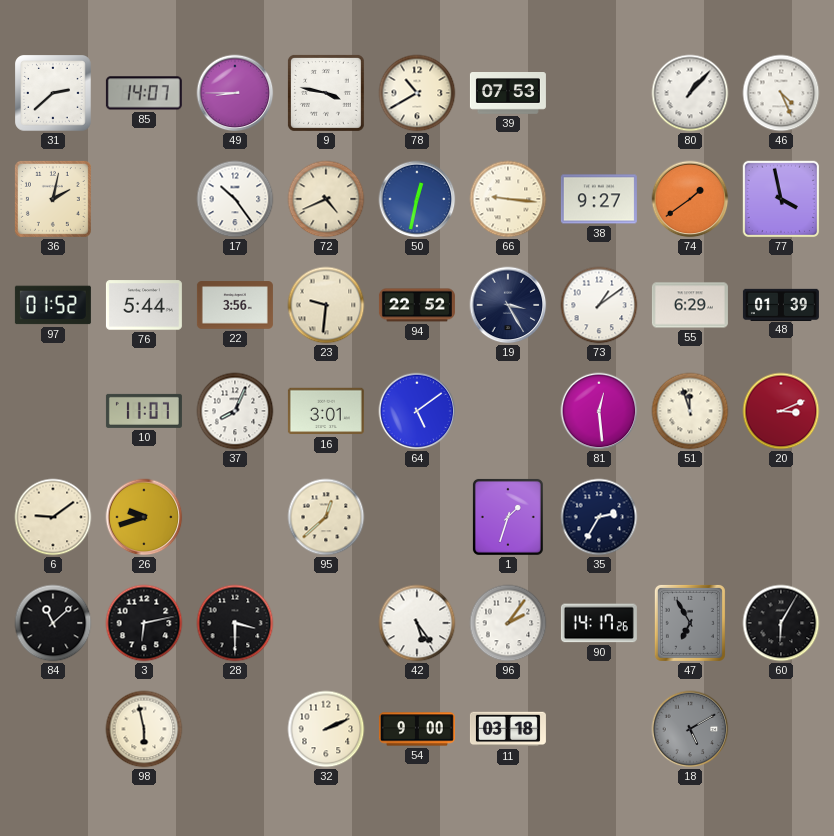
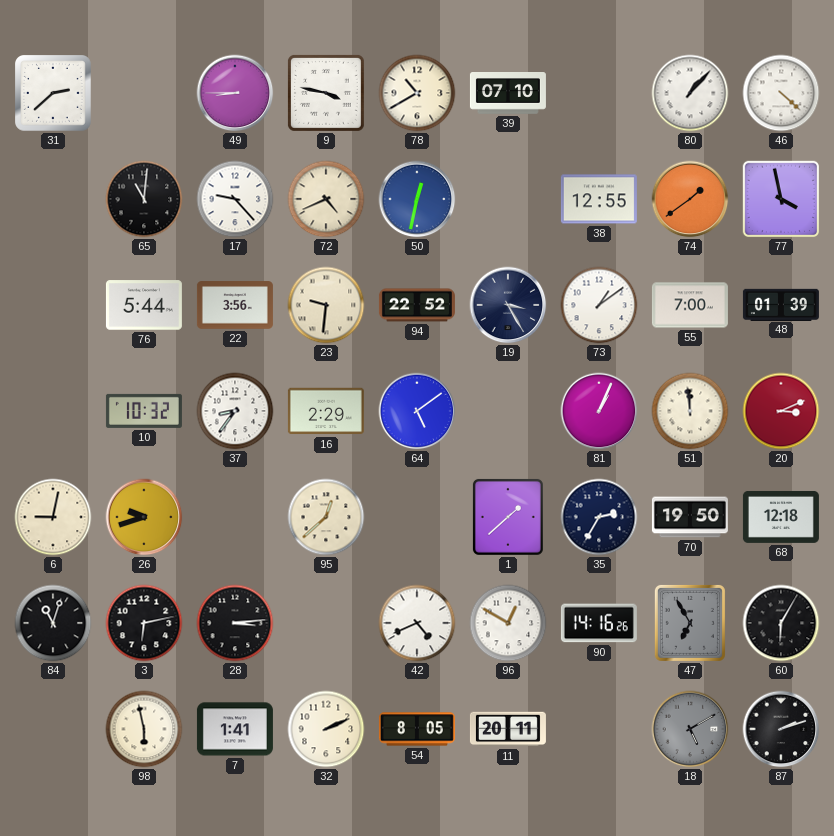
85: 14:07 -> none (144, 93)
39: 07:53 -> 07:10 (508, 93)
46: 4:26 -> 4:22 (781, 93)
36: 2:02 -> none (53, 199)
65: none -> 11:01 (144, 199)
17: 10:24 -> 9:23 (235, 199)
66: 9:16 -> none (508, 199)
38: 9:27 -> 12:55 (599, 199)
97: 01:52 -> none (53, 305)
55: 6:29 -> 7:00 (690, 305)
10: 11:07 -> 10:32 (144, 411)
37: 8:04 -> 8:36 (235, 411)
16: 3:01 -> 2:29 (326, 411)
81: 12:29 -> 1:04 (599, 411)
51: 11:57 -> 11:59 (690, 411)
6: 9:09 -> 9:02 (53, 517)
1: 1:33 -> 1:38 (508, 517)
70: none -> 19:50 (690, 517)
68: none -> 12:18 (781, 517)
84: 11:08 -> 11:03 (53, 623)
28: 3:30 -> 3:14 (235, 623)
42: 5:24 -> 4:41 (417, 623)
96: 2:06 -> 12:50 (508, 623)
90: 14:17 -> 14:16 (599, 623)
7: none -> 1:41 (235, 729)
54: 9:00 -> 8:05 (417, 729)
11: 03:18 -> 20:11 (508, 729)
87: none -> 2:12 (781, 729)
